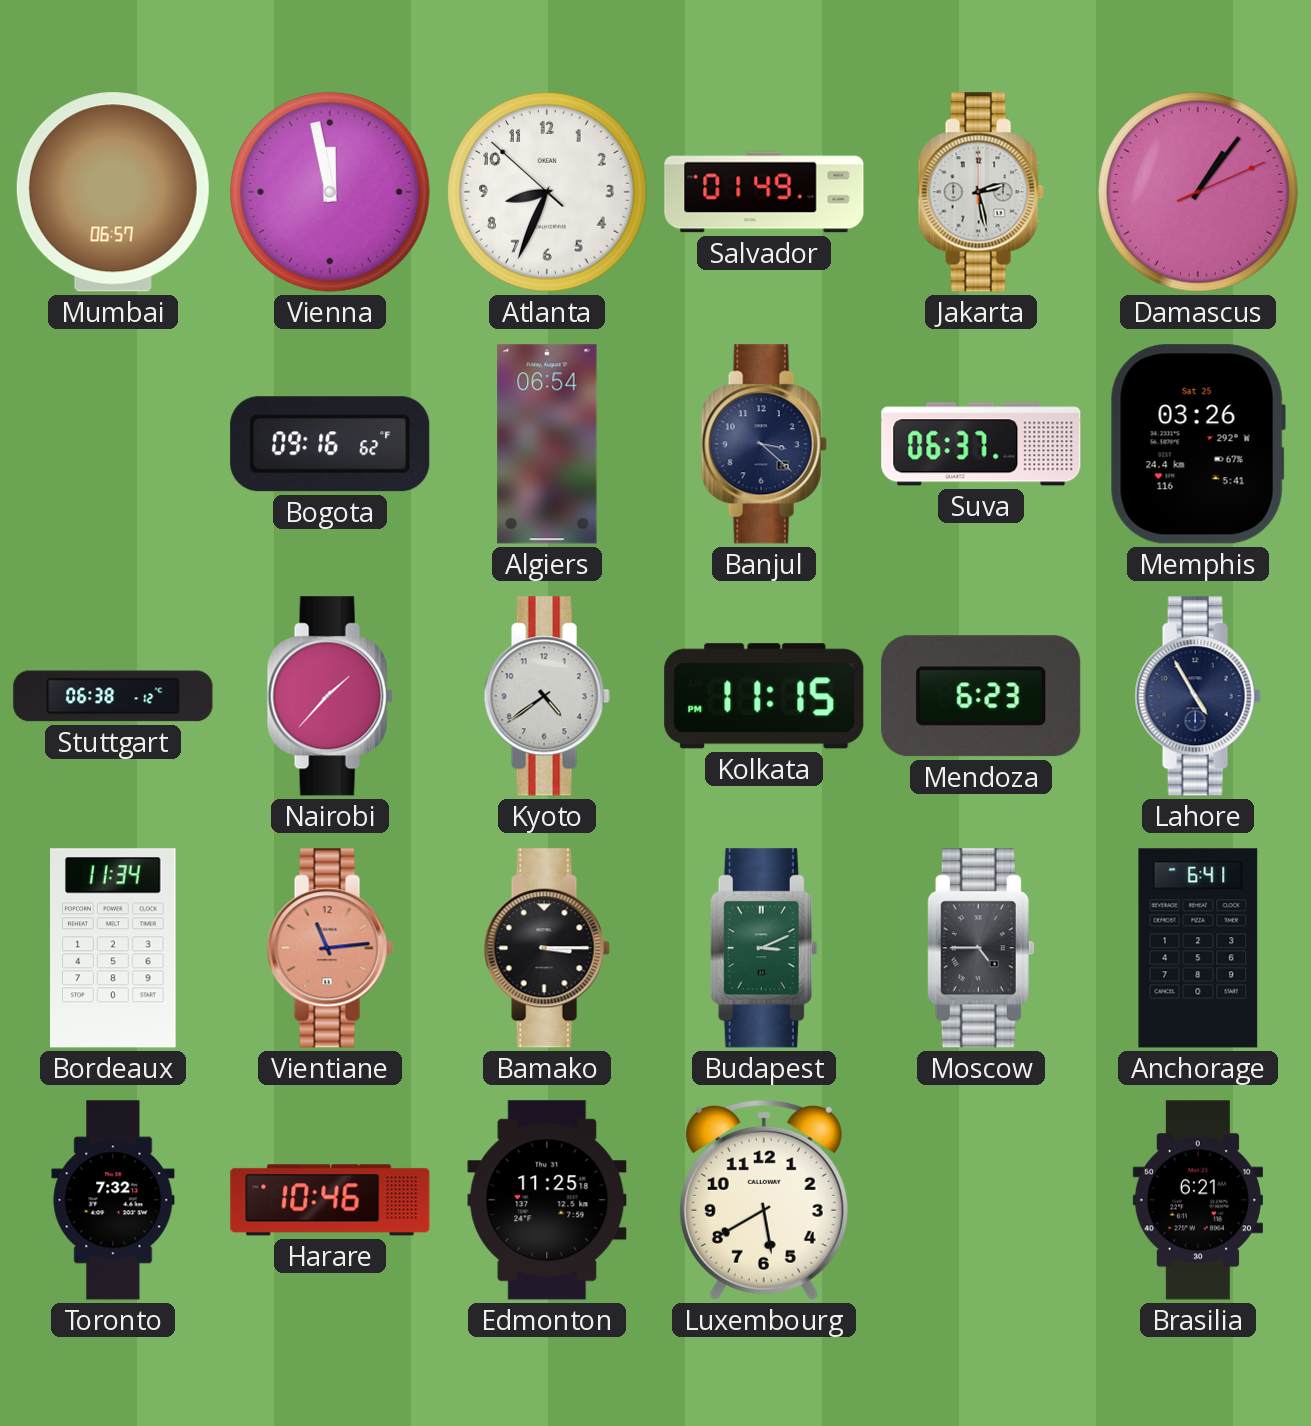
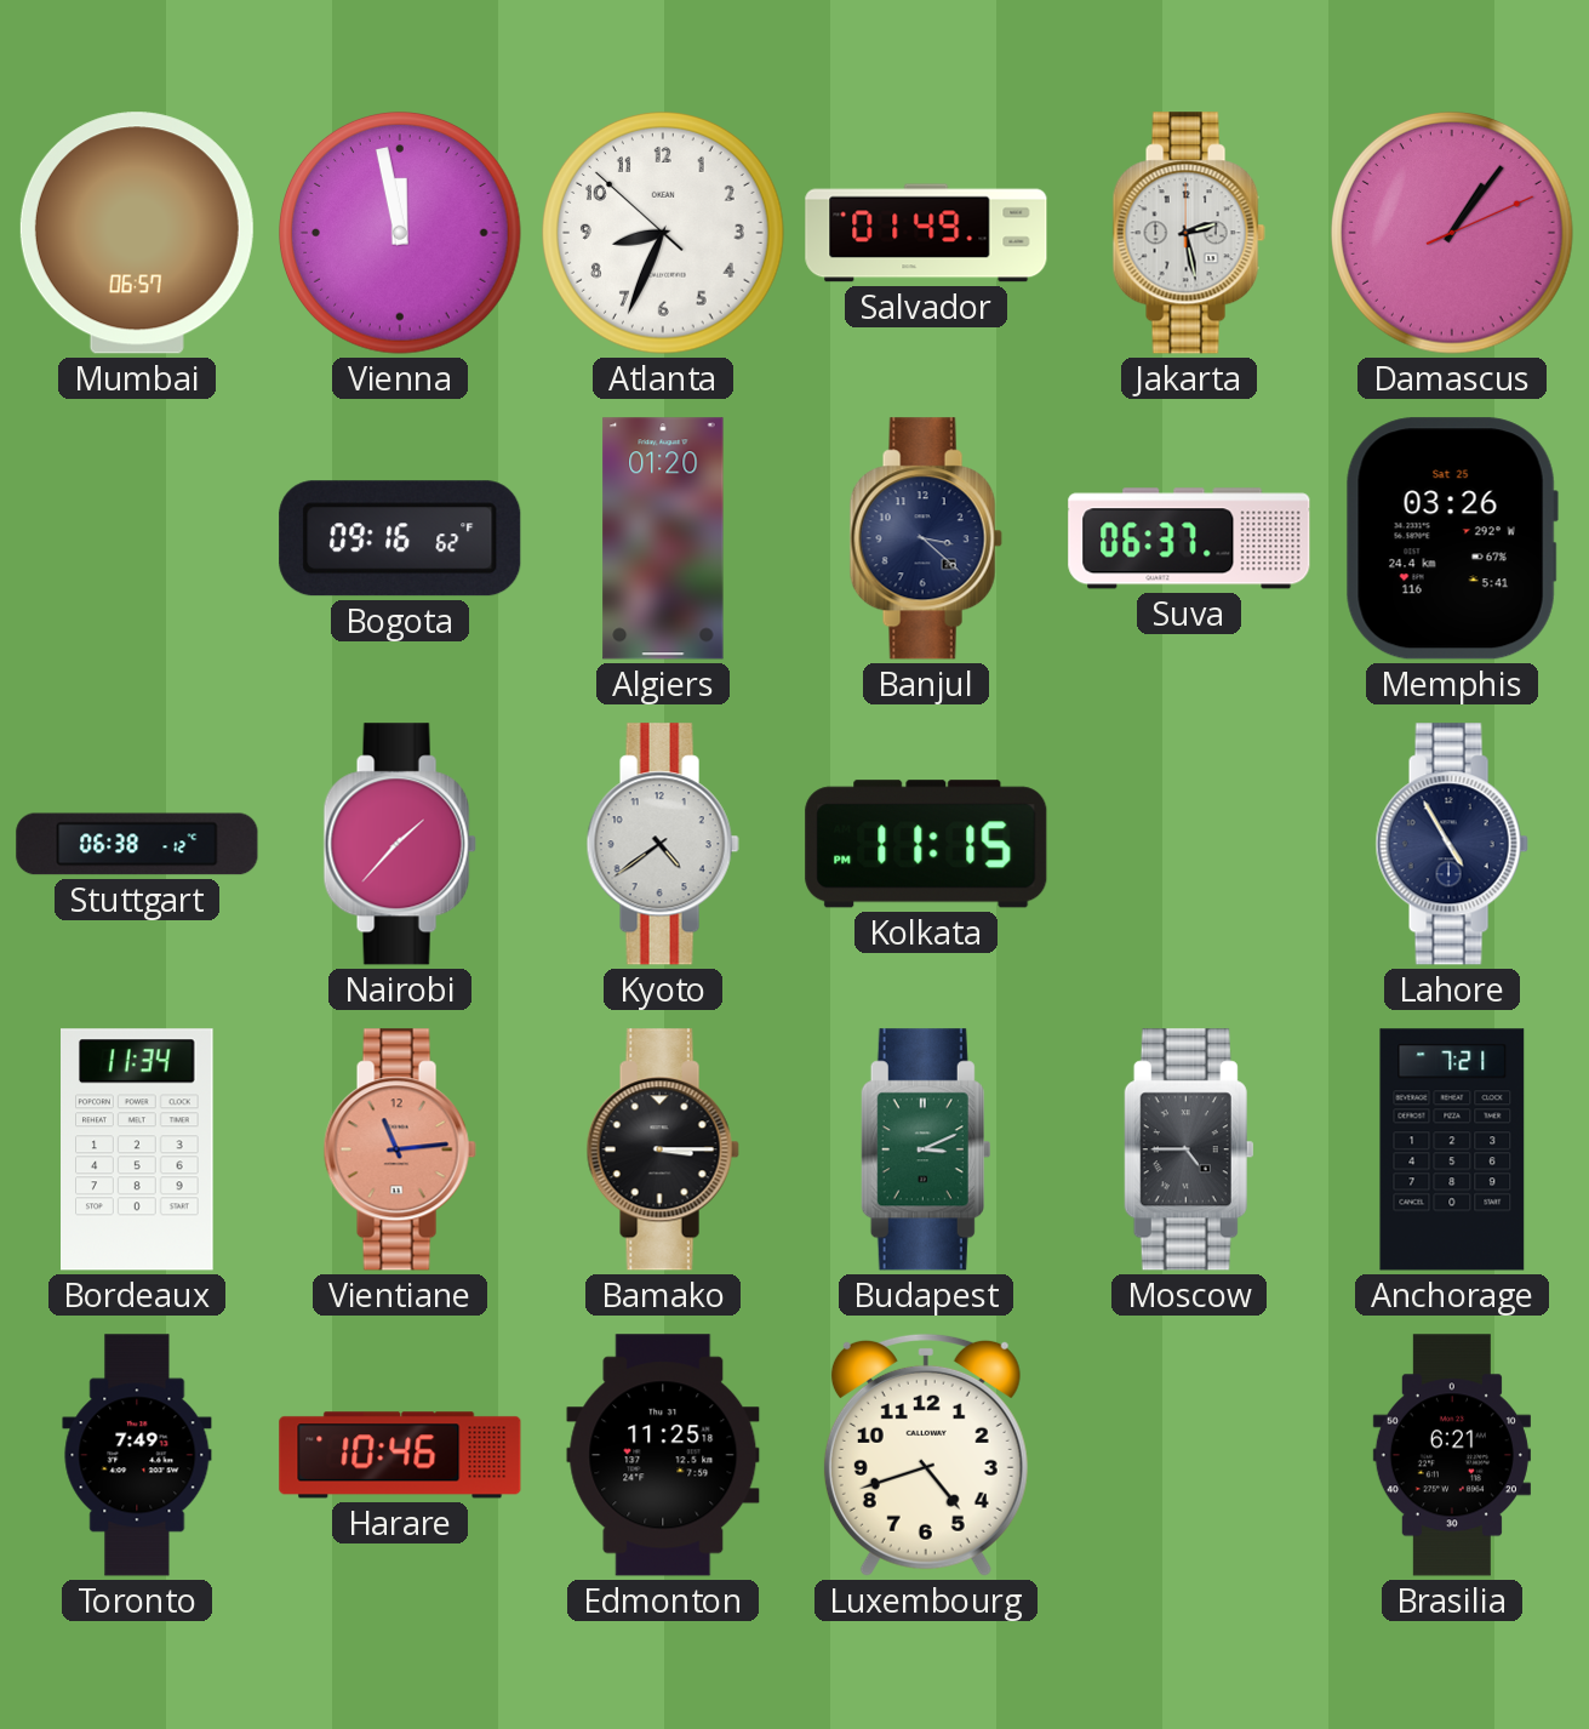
Algiers: 06:54 -> 01:20 (663, 538)
Mendoza: 6:23 -> none (981, 696)
Anchorage: 6:41 -> 7:21 (1452, 1149)
Toronto: 7:32 -> 7:49 (137, 1455)
Luxembourg: 5:40 -> 4:42 (926, 1455)
